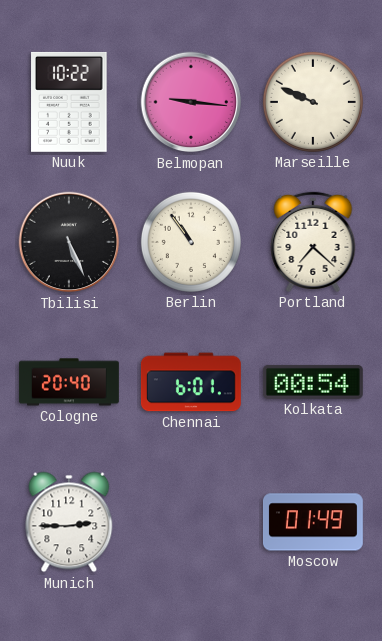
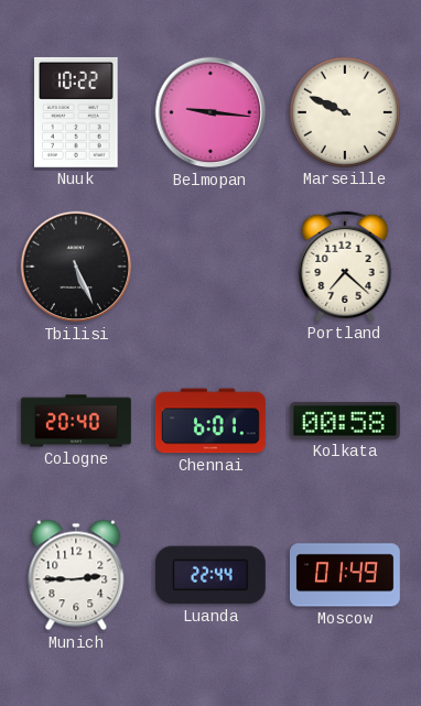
Berlin: 10:54 -> none (191, 242)
Kolkata: 00:54 -> 00:58 (345, 421)
Luanda: none -> 22:44 (210, 575)
